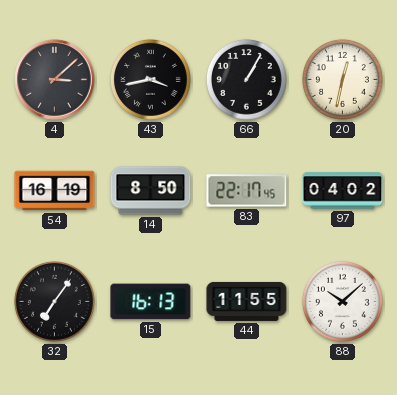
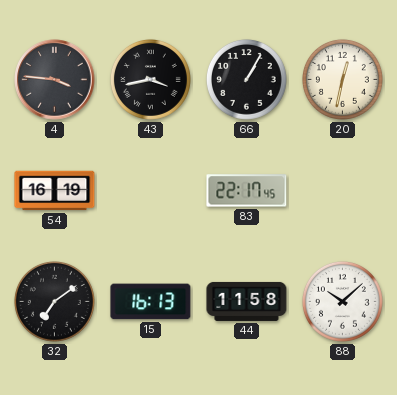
4: 3:08 -> 3:46 (55, 80)
14: 8:50 -> none (151, 191)
97: 04:02 -> none (343, 191)
32: 7:06 -> 7:09 (54, 301)
44: 11:55 -> 11:58 (247, 301)
